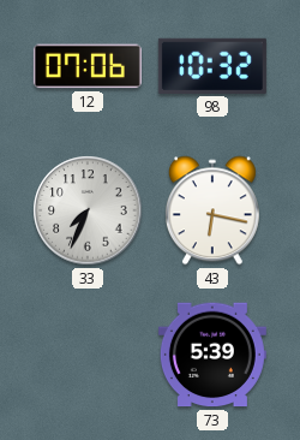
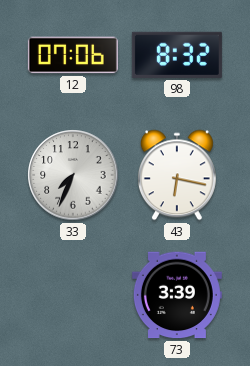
98: 10:32 -> 8:32 (177, 55)
73: 5:39 -> 3:39 (177, 295)
